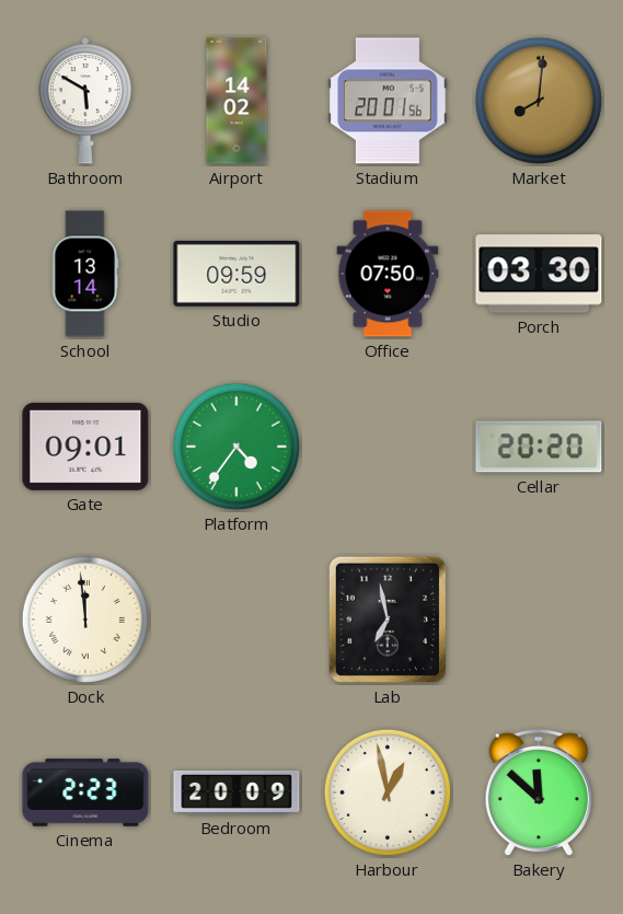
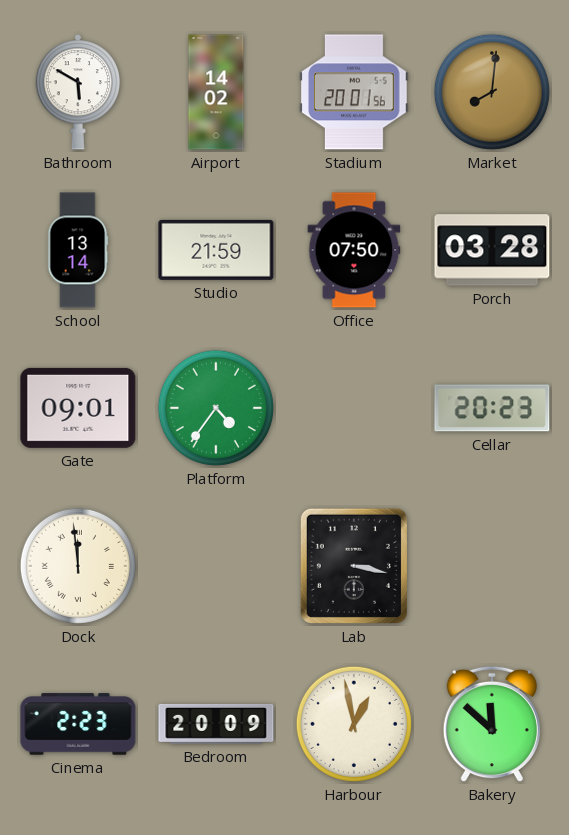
Studio: 09:59 -> 21:59 (216, 250)
Porch: 03:30 -> 03:28 (492, 250)
Cellar: 20:20 -> 20:23 (492, 408)
Lab: 6:58 -> 3:17 (354, 566)
